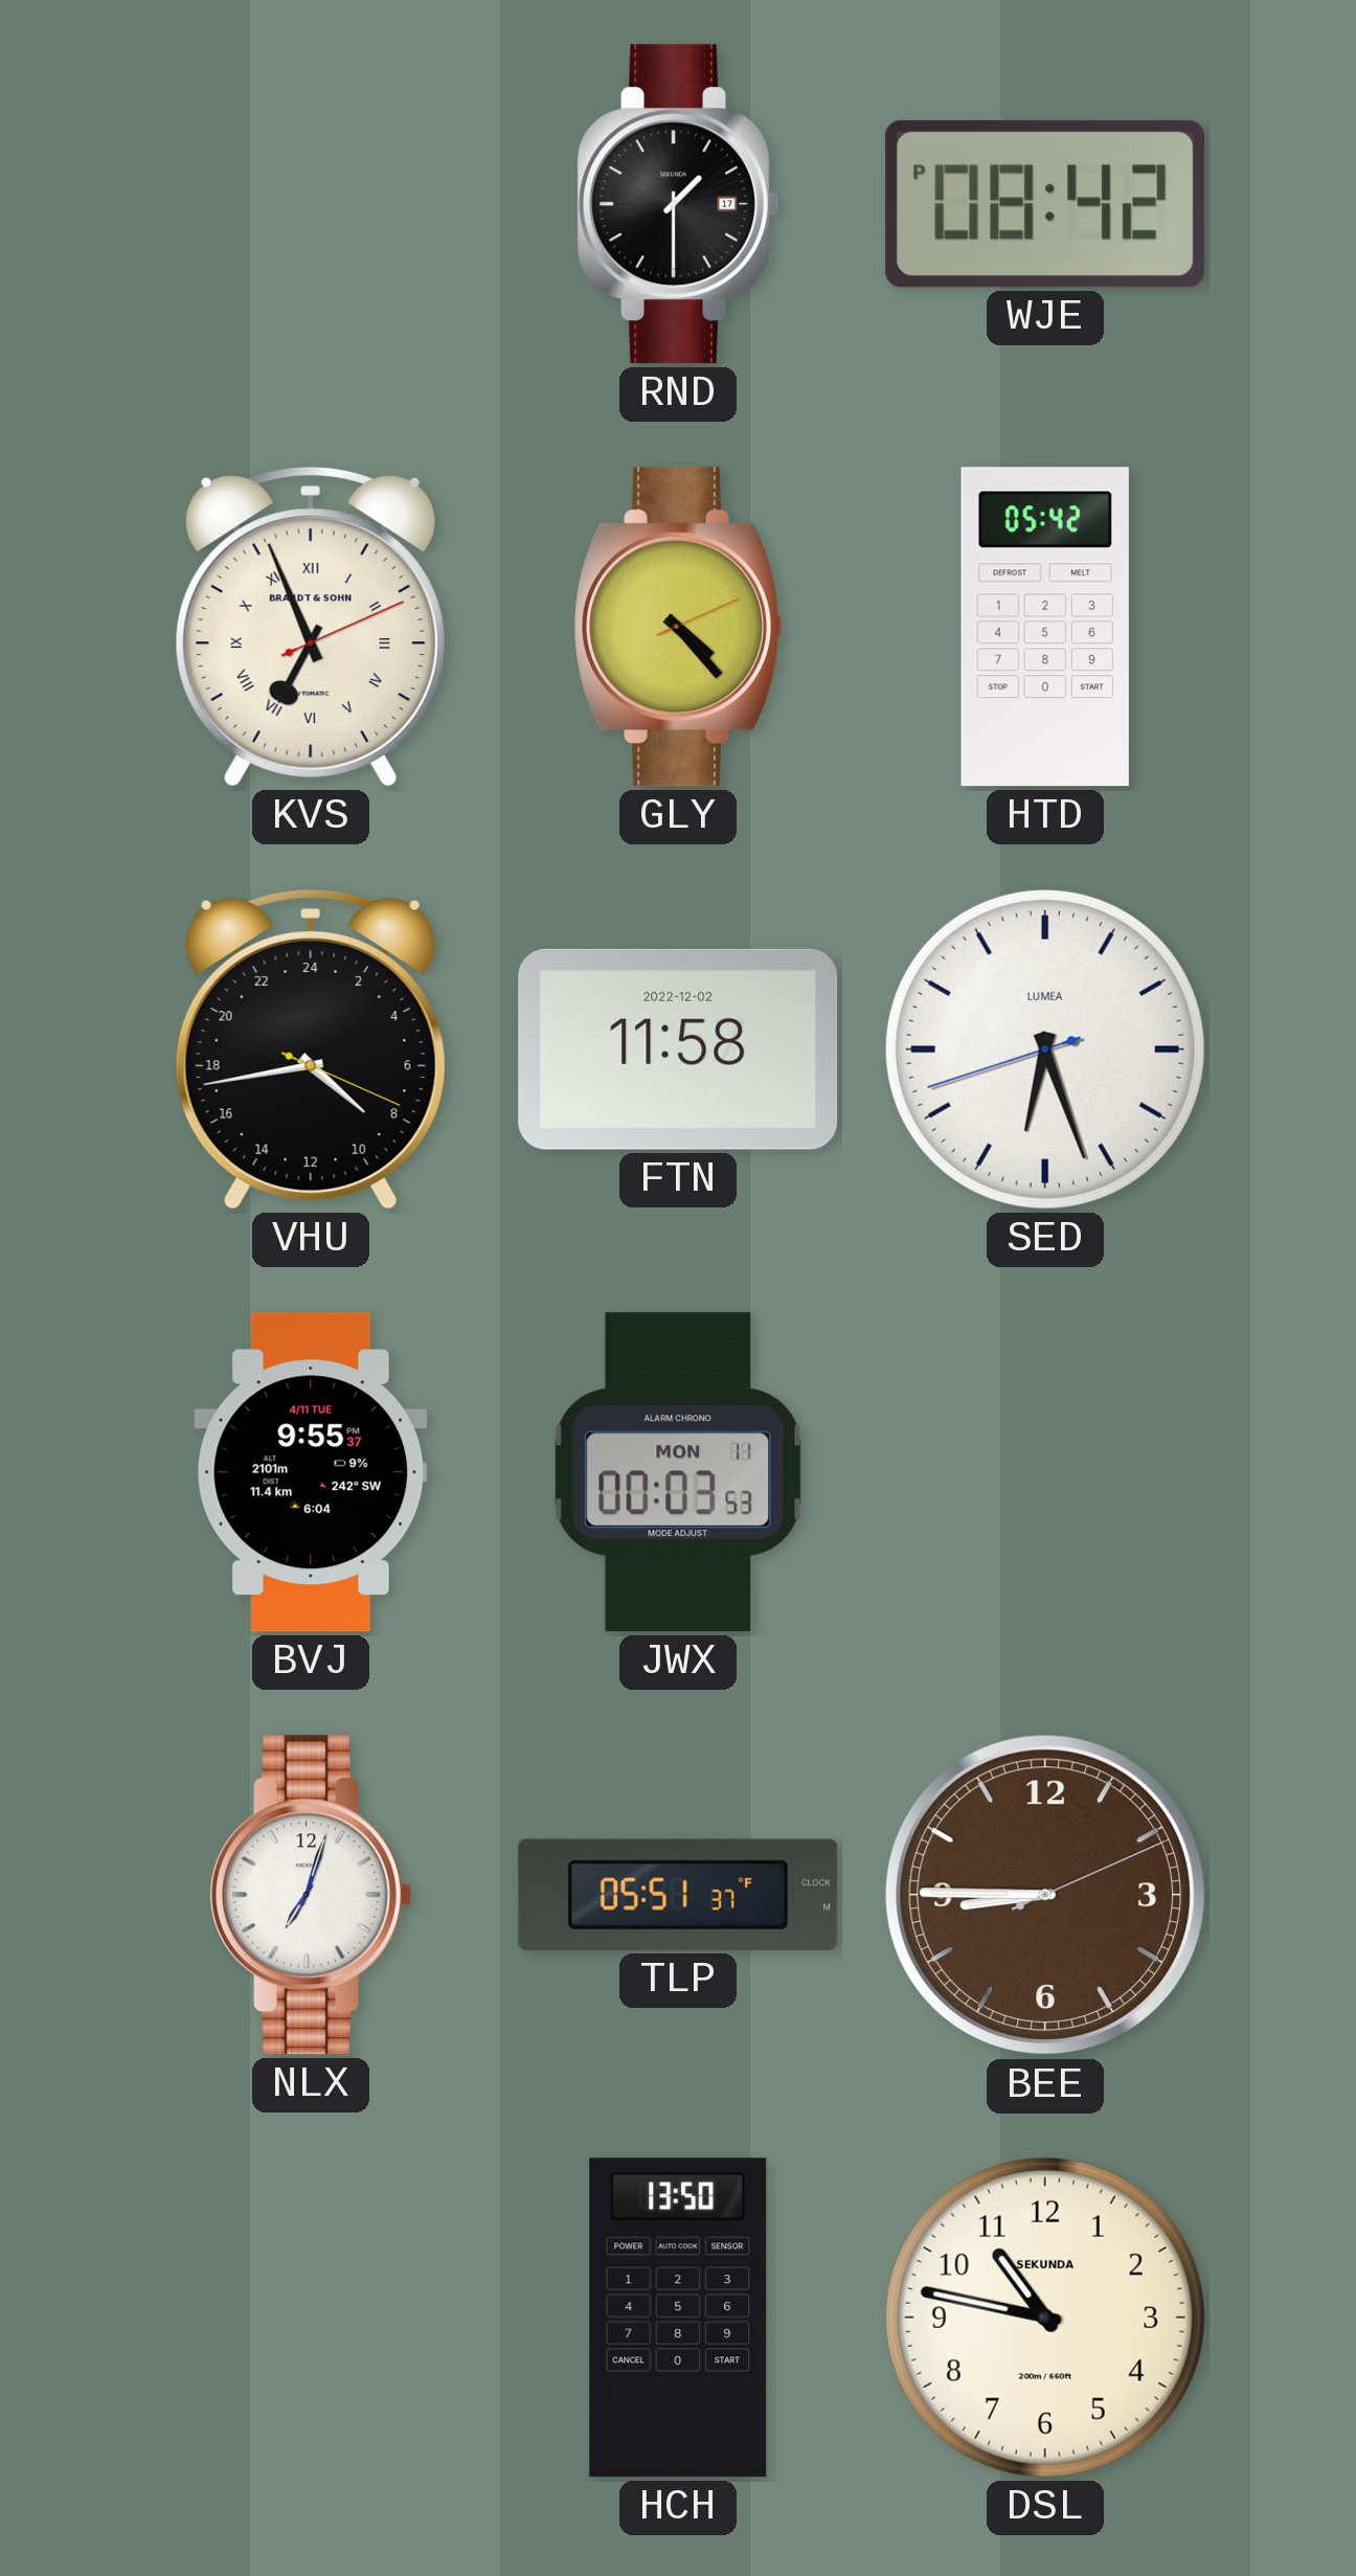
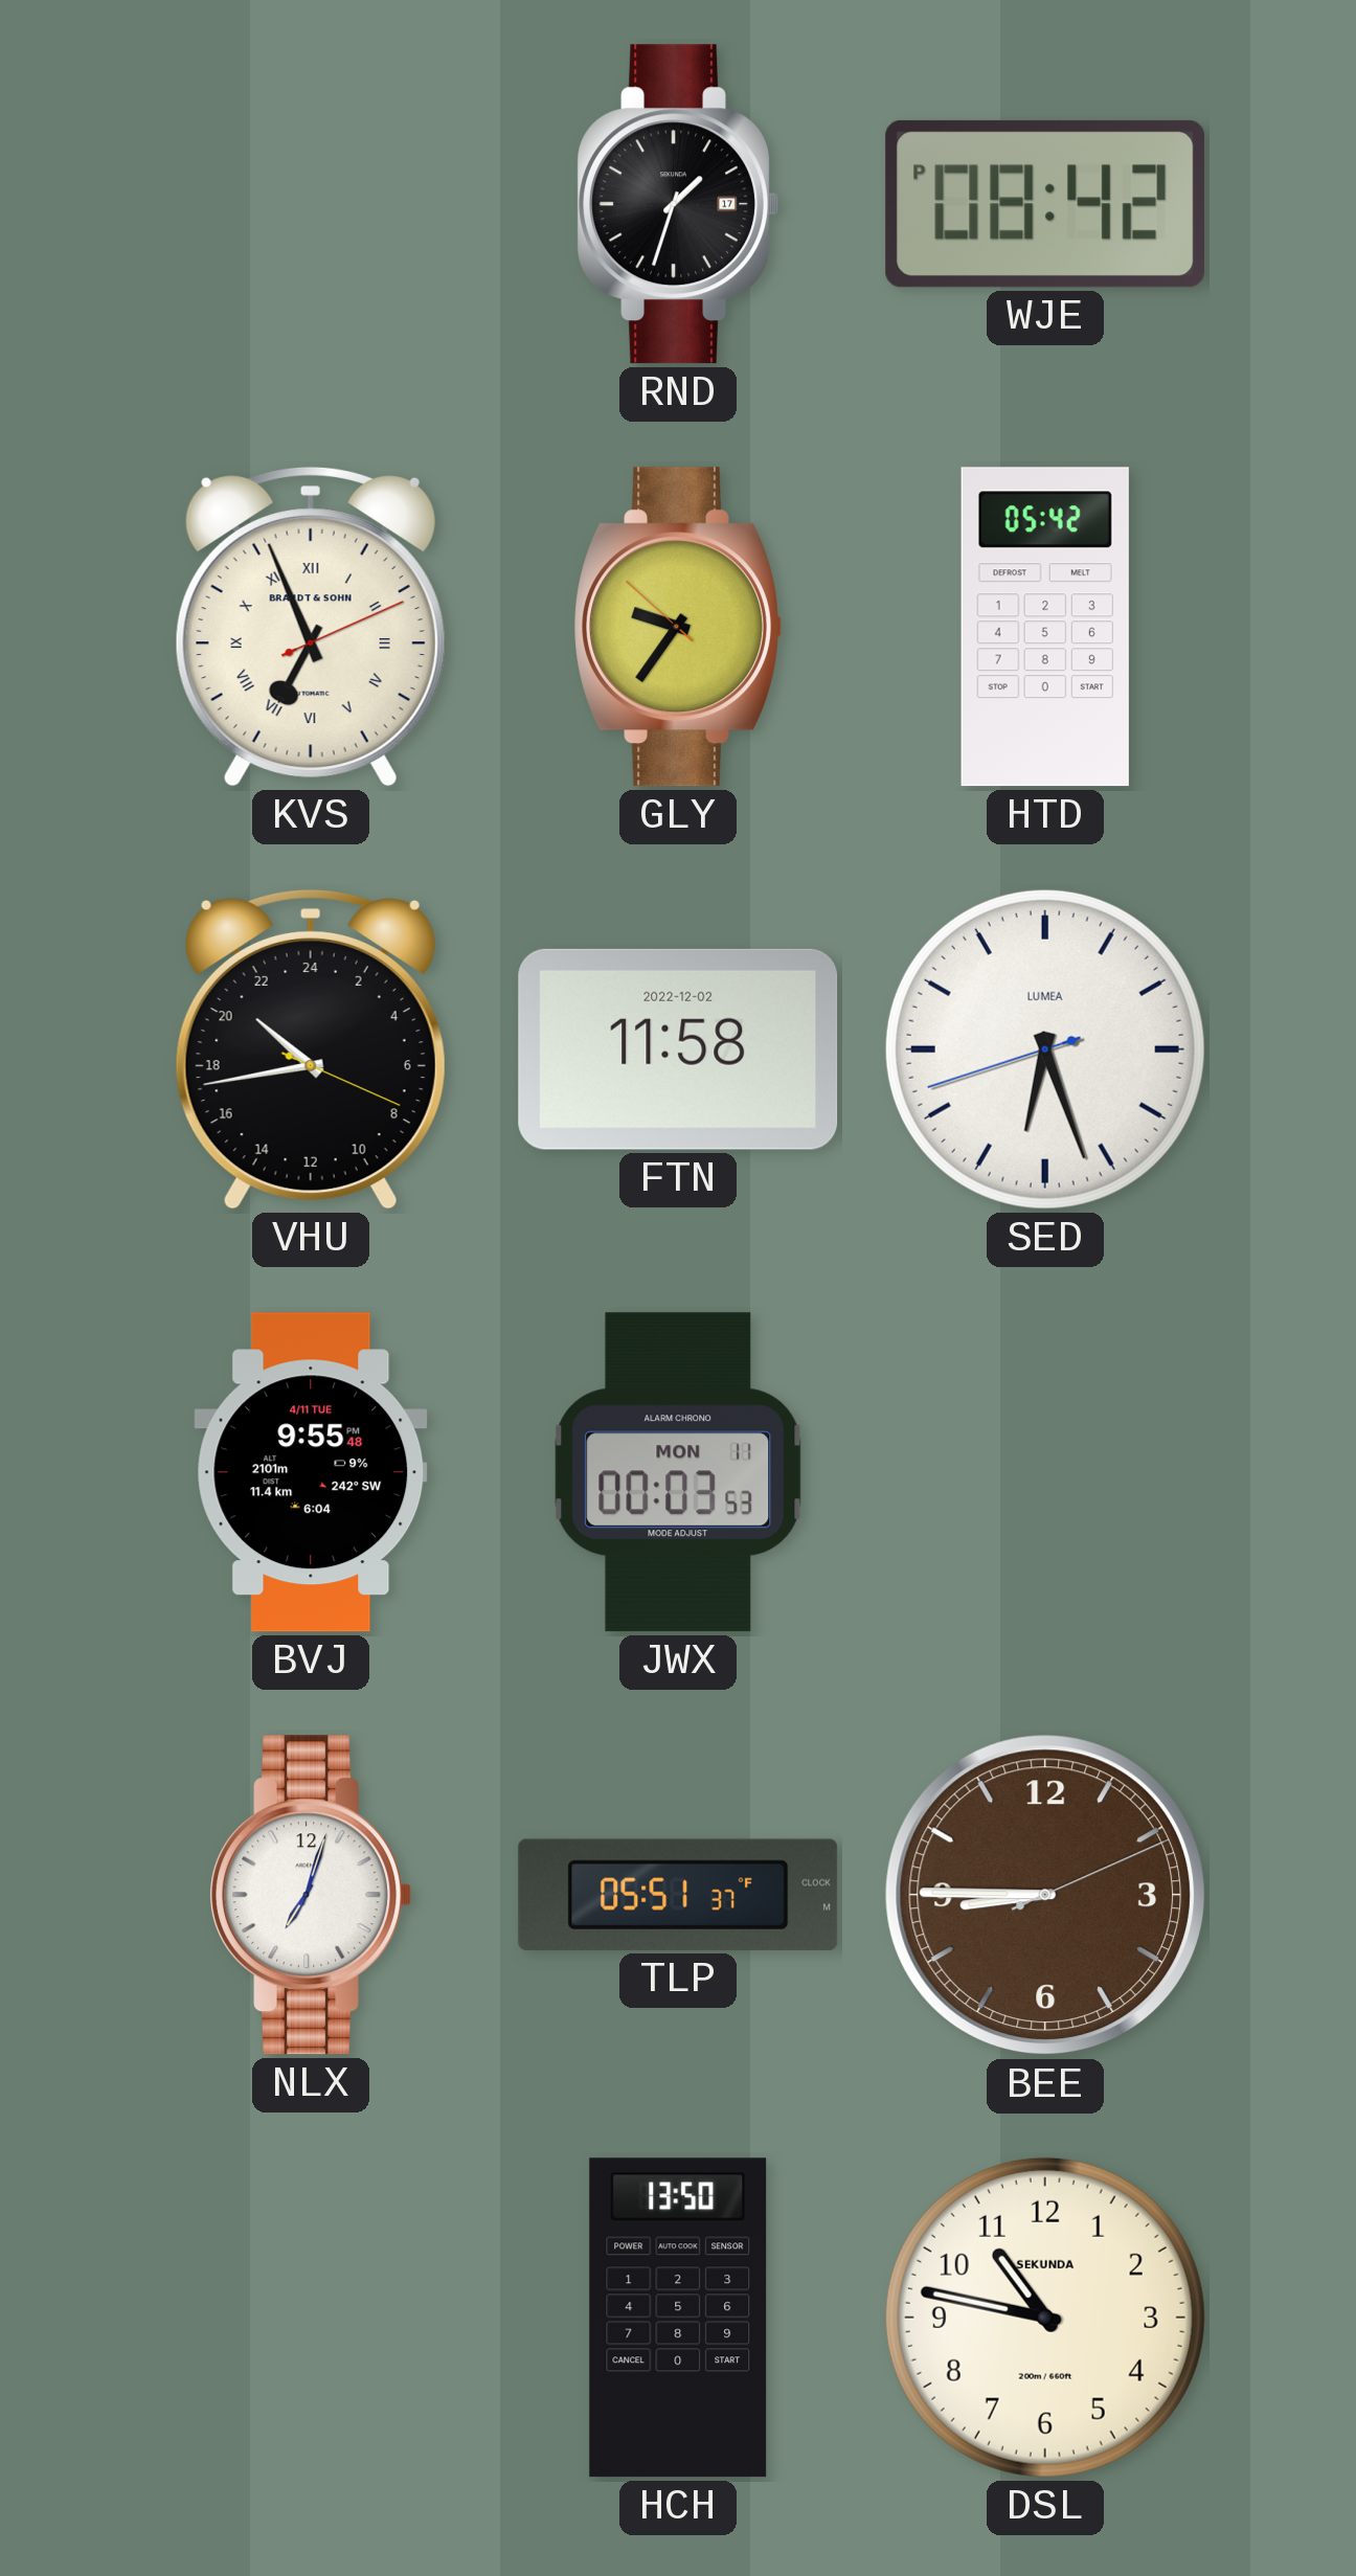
RND: 1:30 -> 1:33 (678, 204)
GLY: 4:23 -> 9:35 (678, 627)
VHU: 8:43 -> 20:43 (311, 1049)
BVJ: 9:55:37 -> 9:55:48 (311, 1472)
